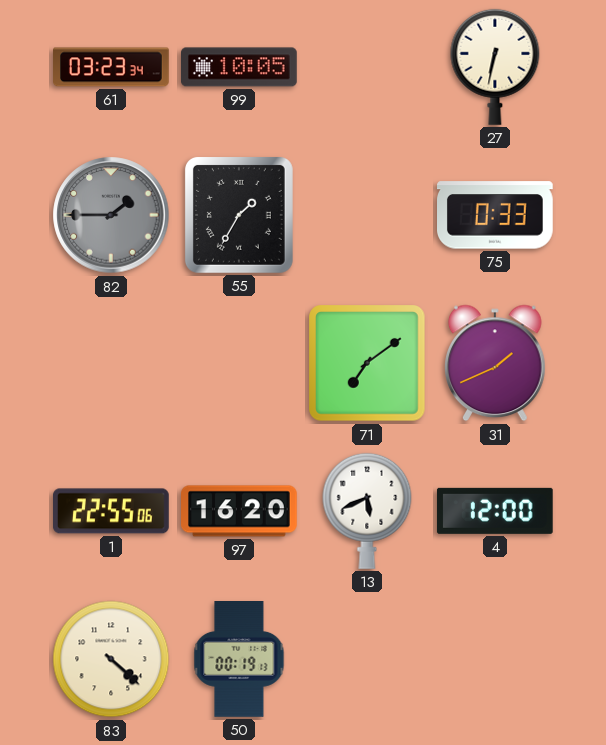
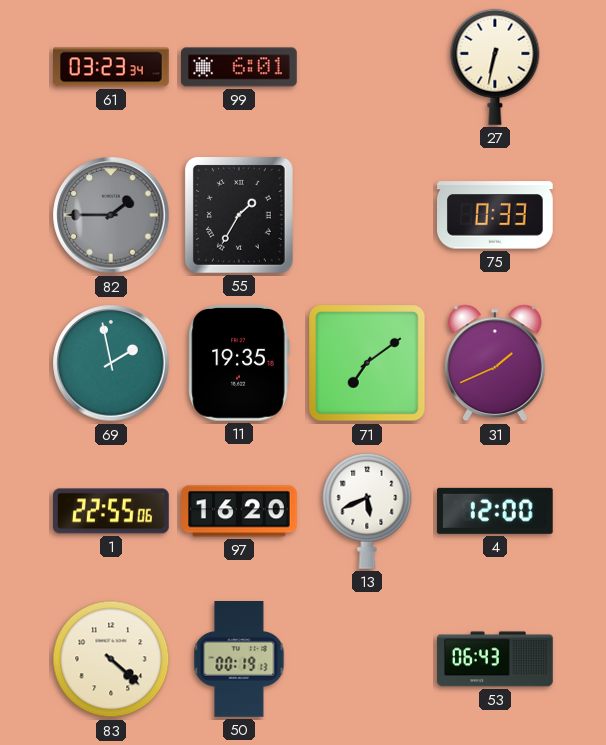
99: 10:05 -> 6:01 (240, 67)
69: none -> 1:58 (111, 363)
11: none -> 19:35 (239, 363)
53: none -> 06:43 (496, 659)
